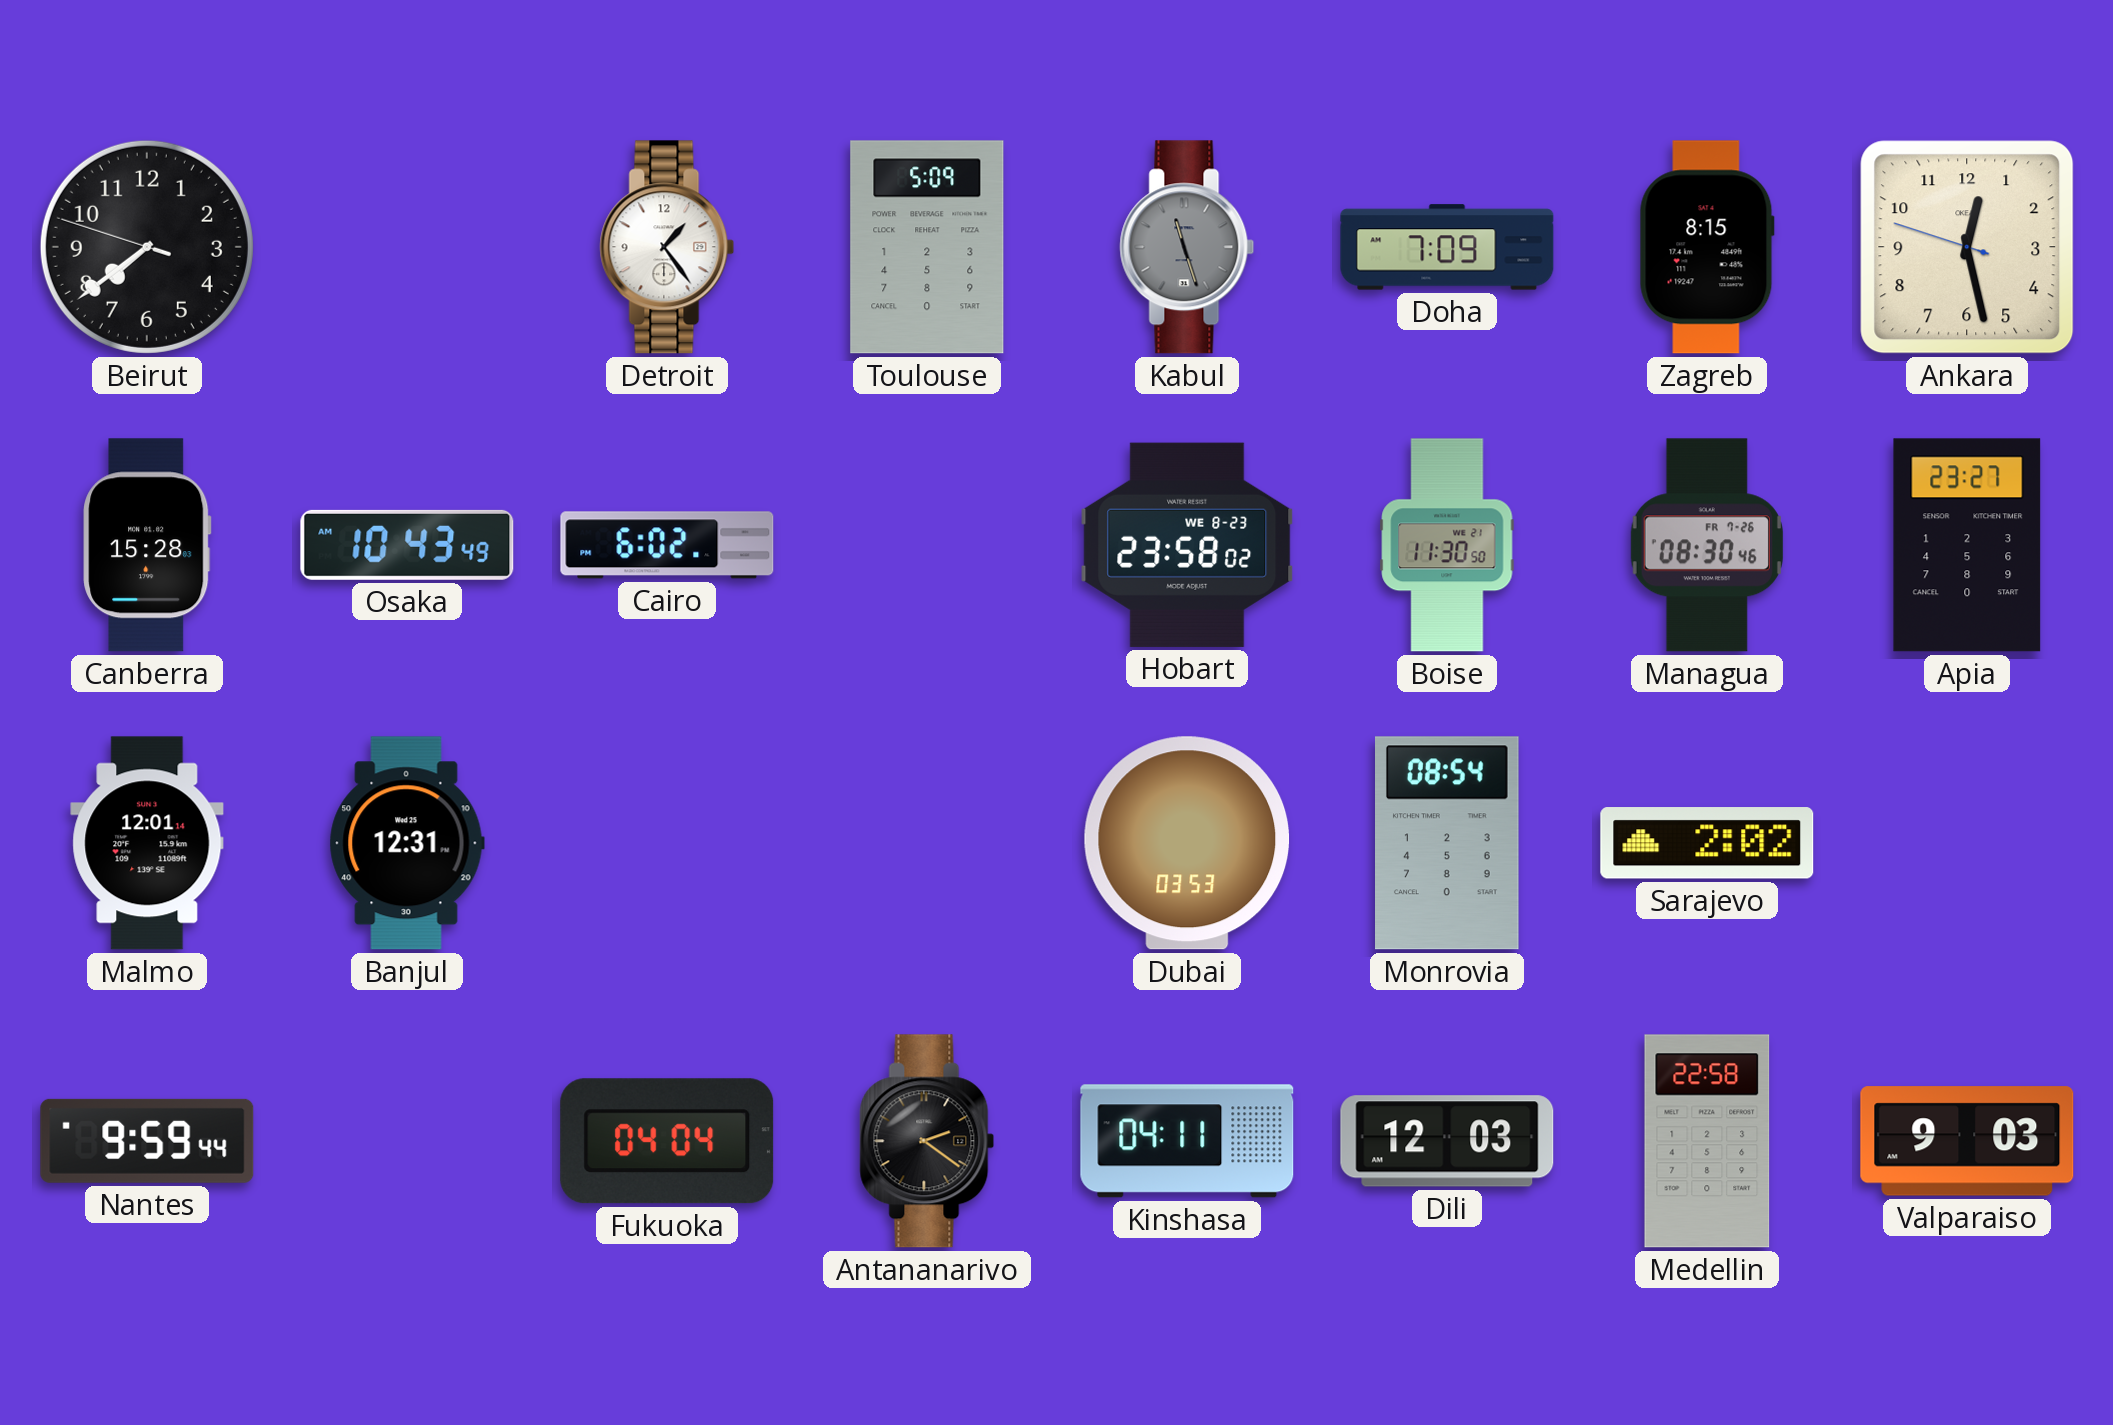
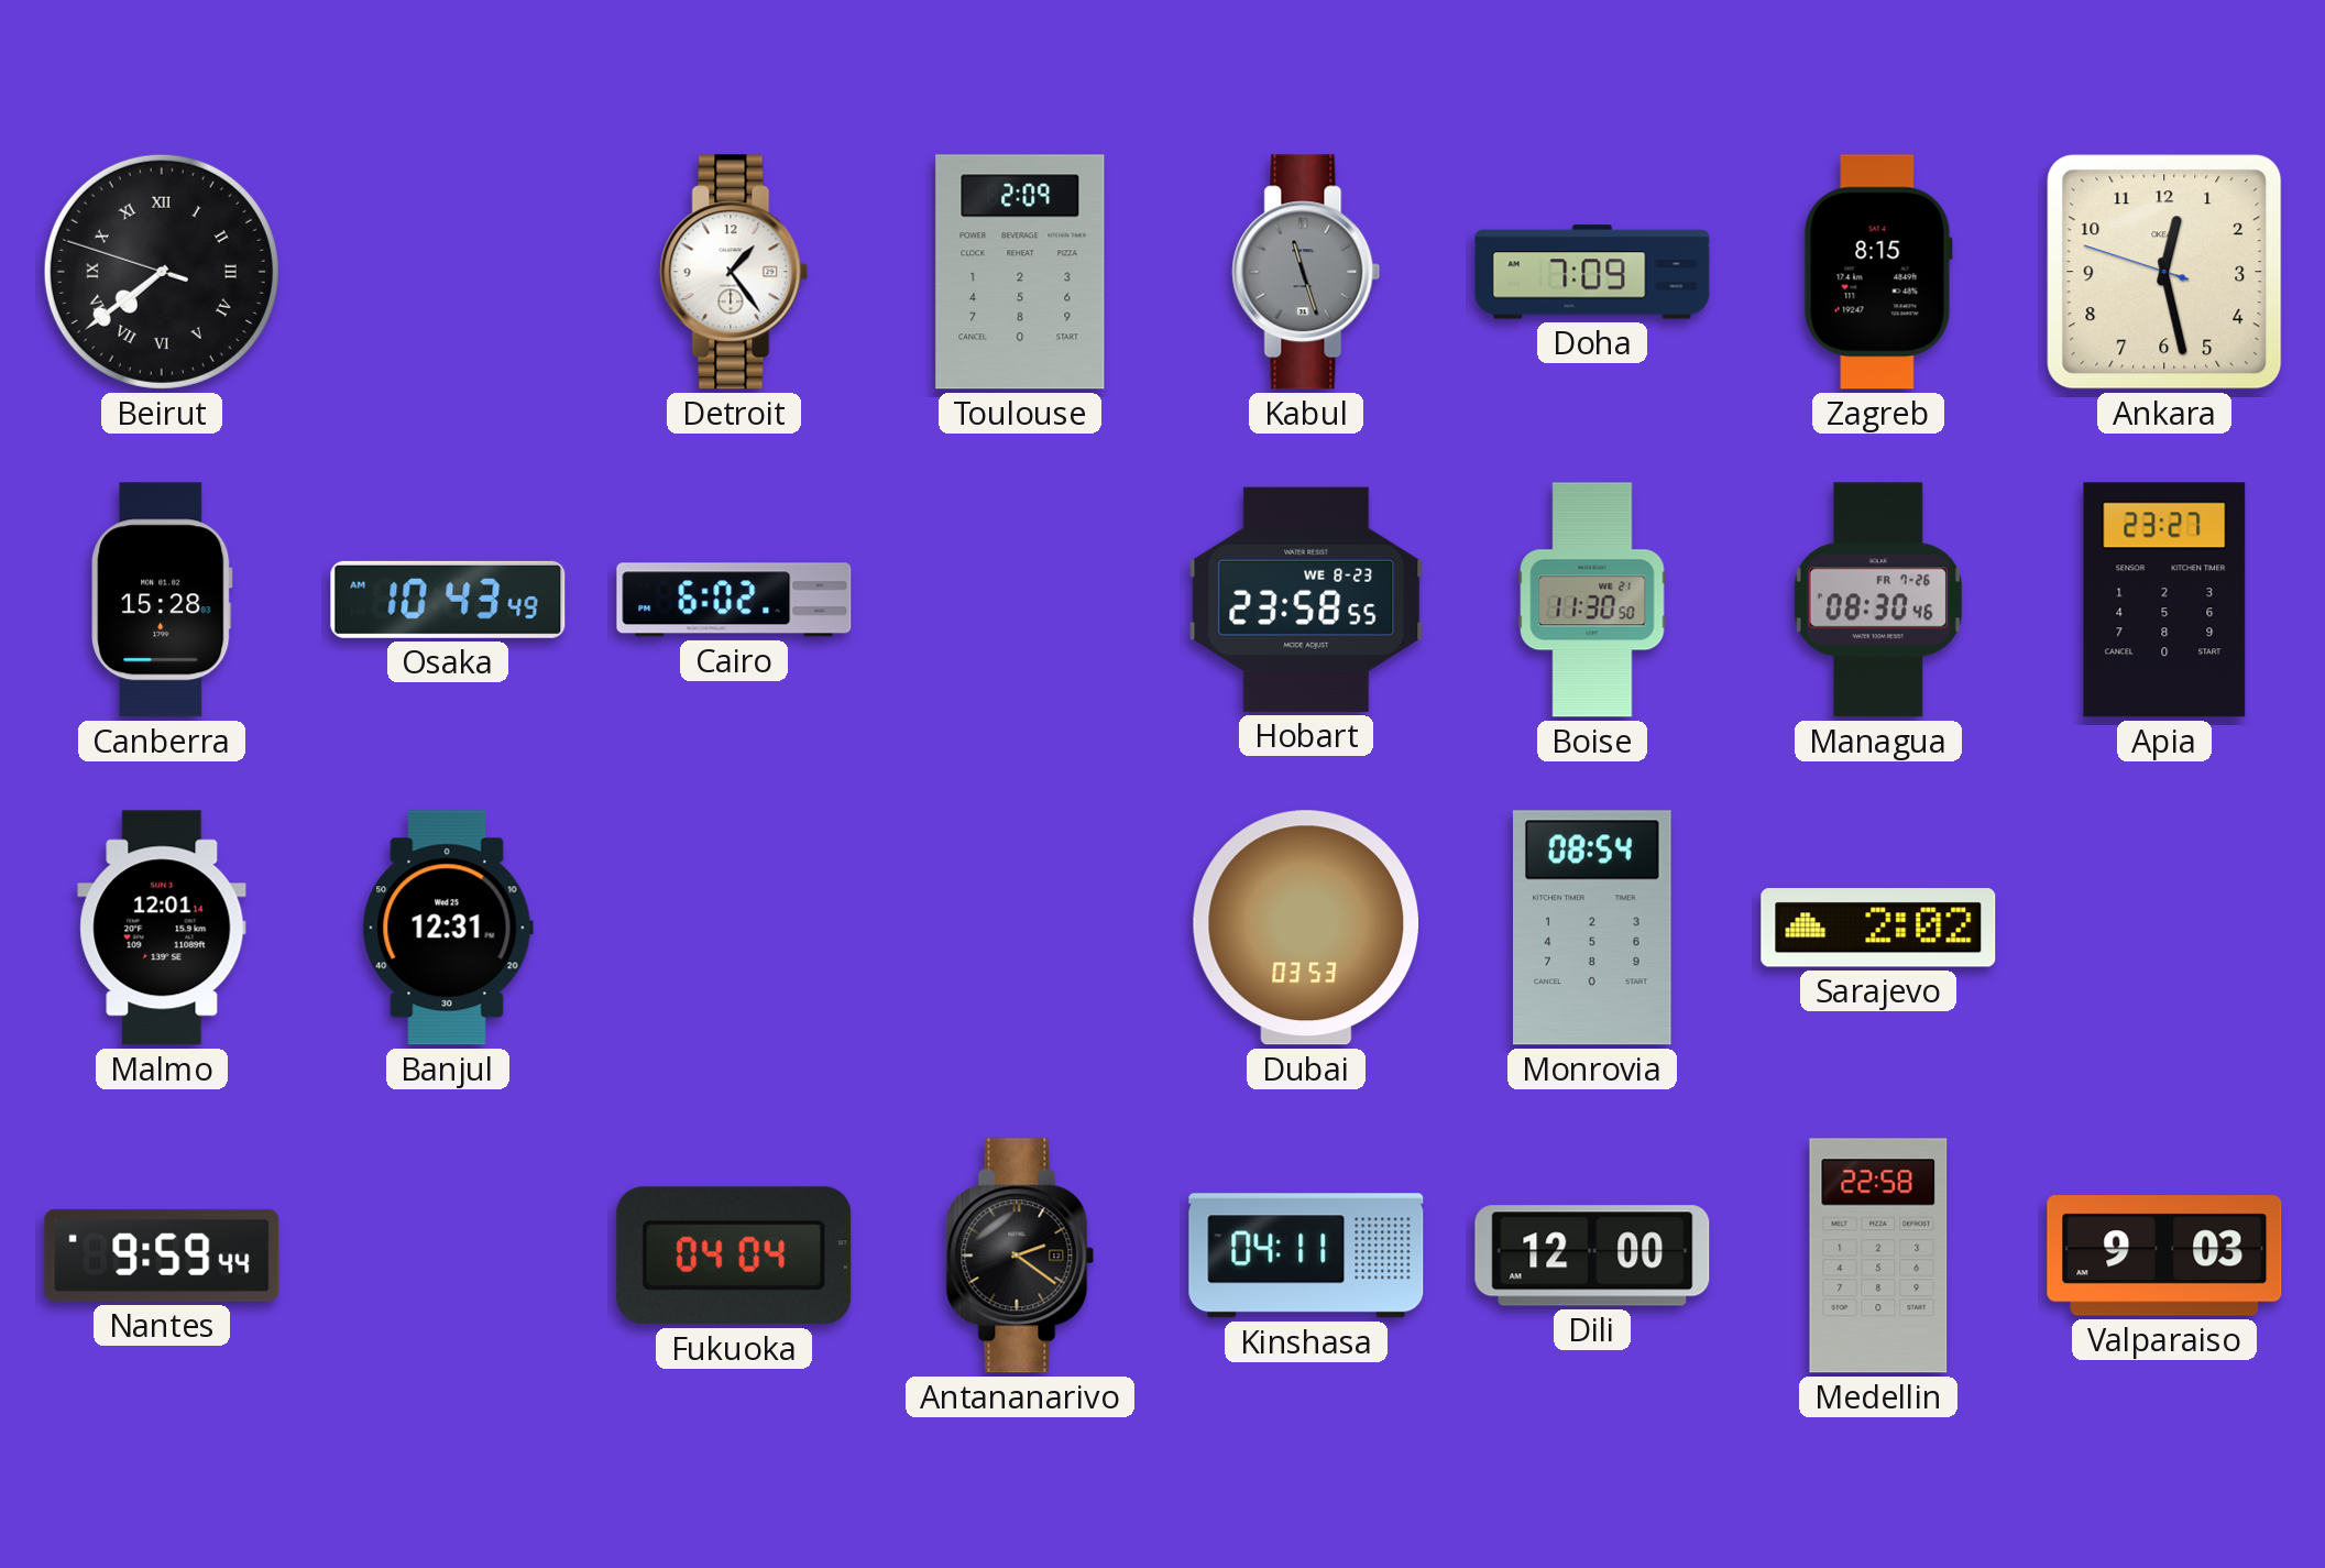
Beirut numerals: Arabic -> Roman (162, 272)
Toulouse: 5:09 -> 2:09 (1020, 272)
Hobart: 23:58:02 -> 23:58:55 (1306, 600)
Dili: 12:03 -> 12:00 (1592, 1256)
